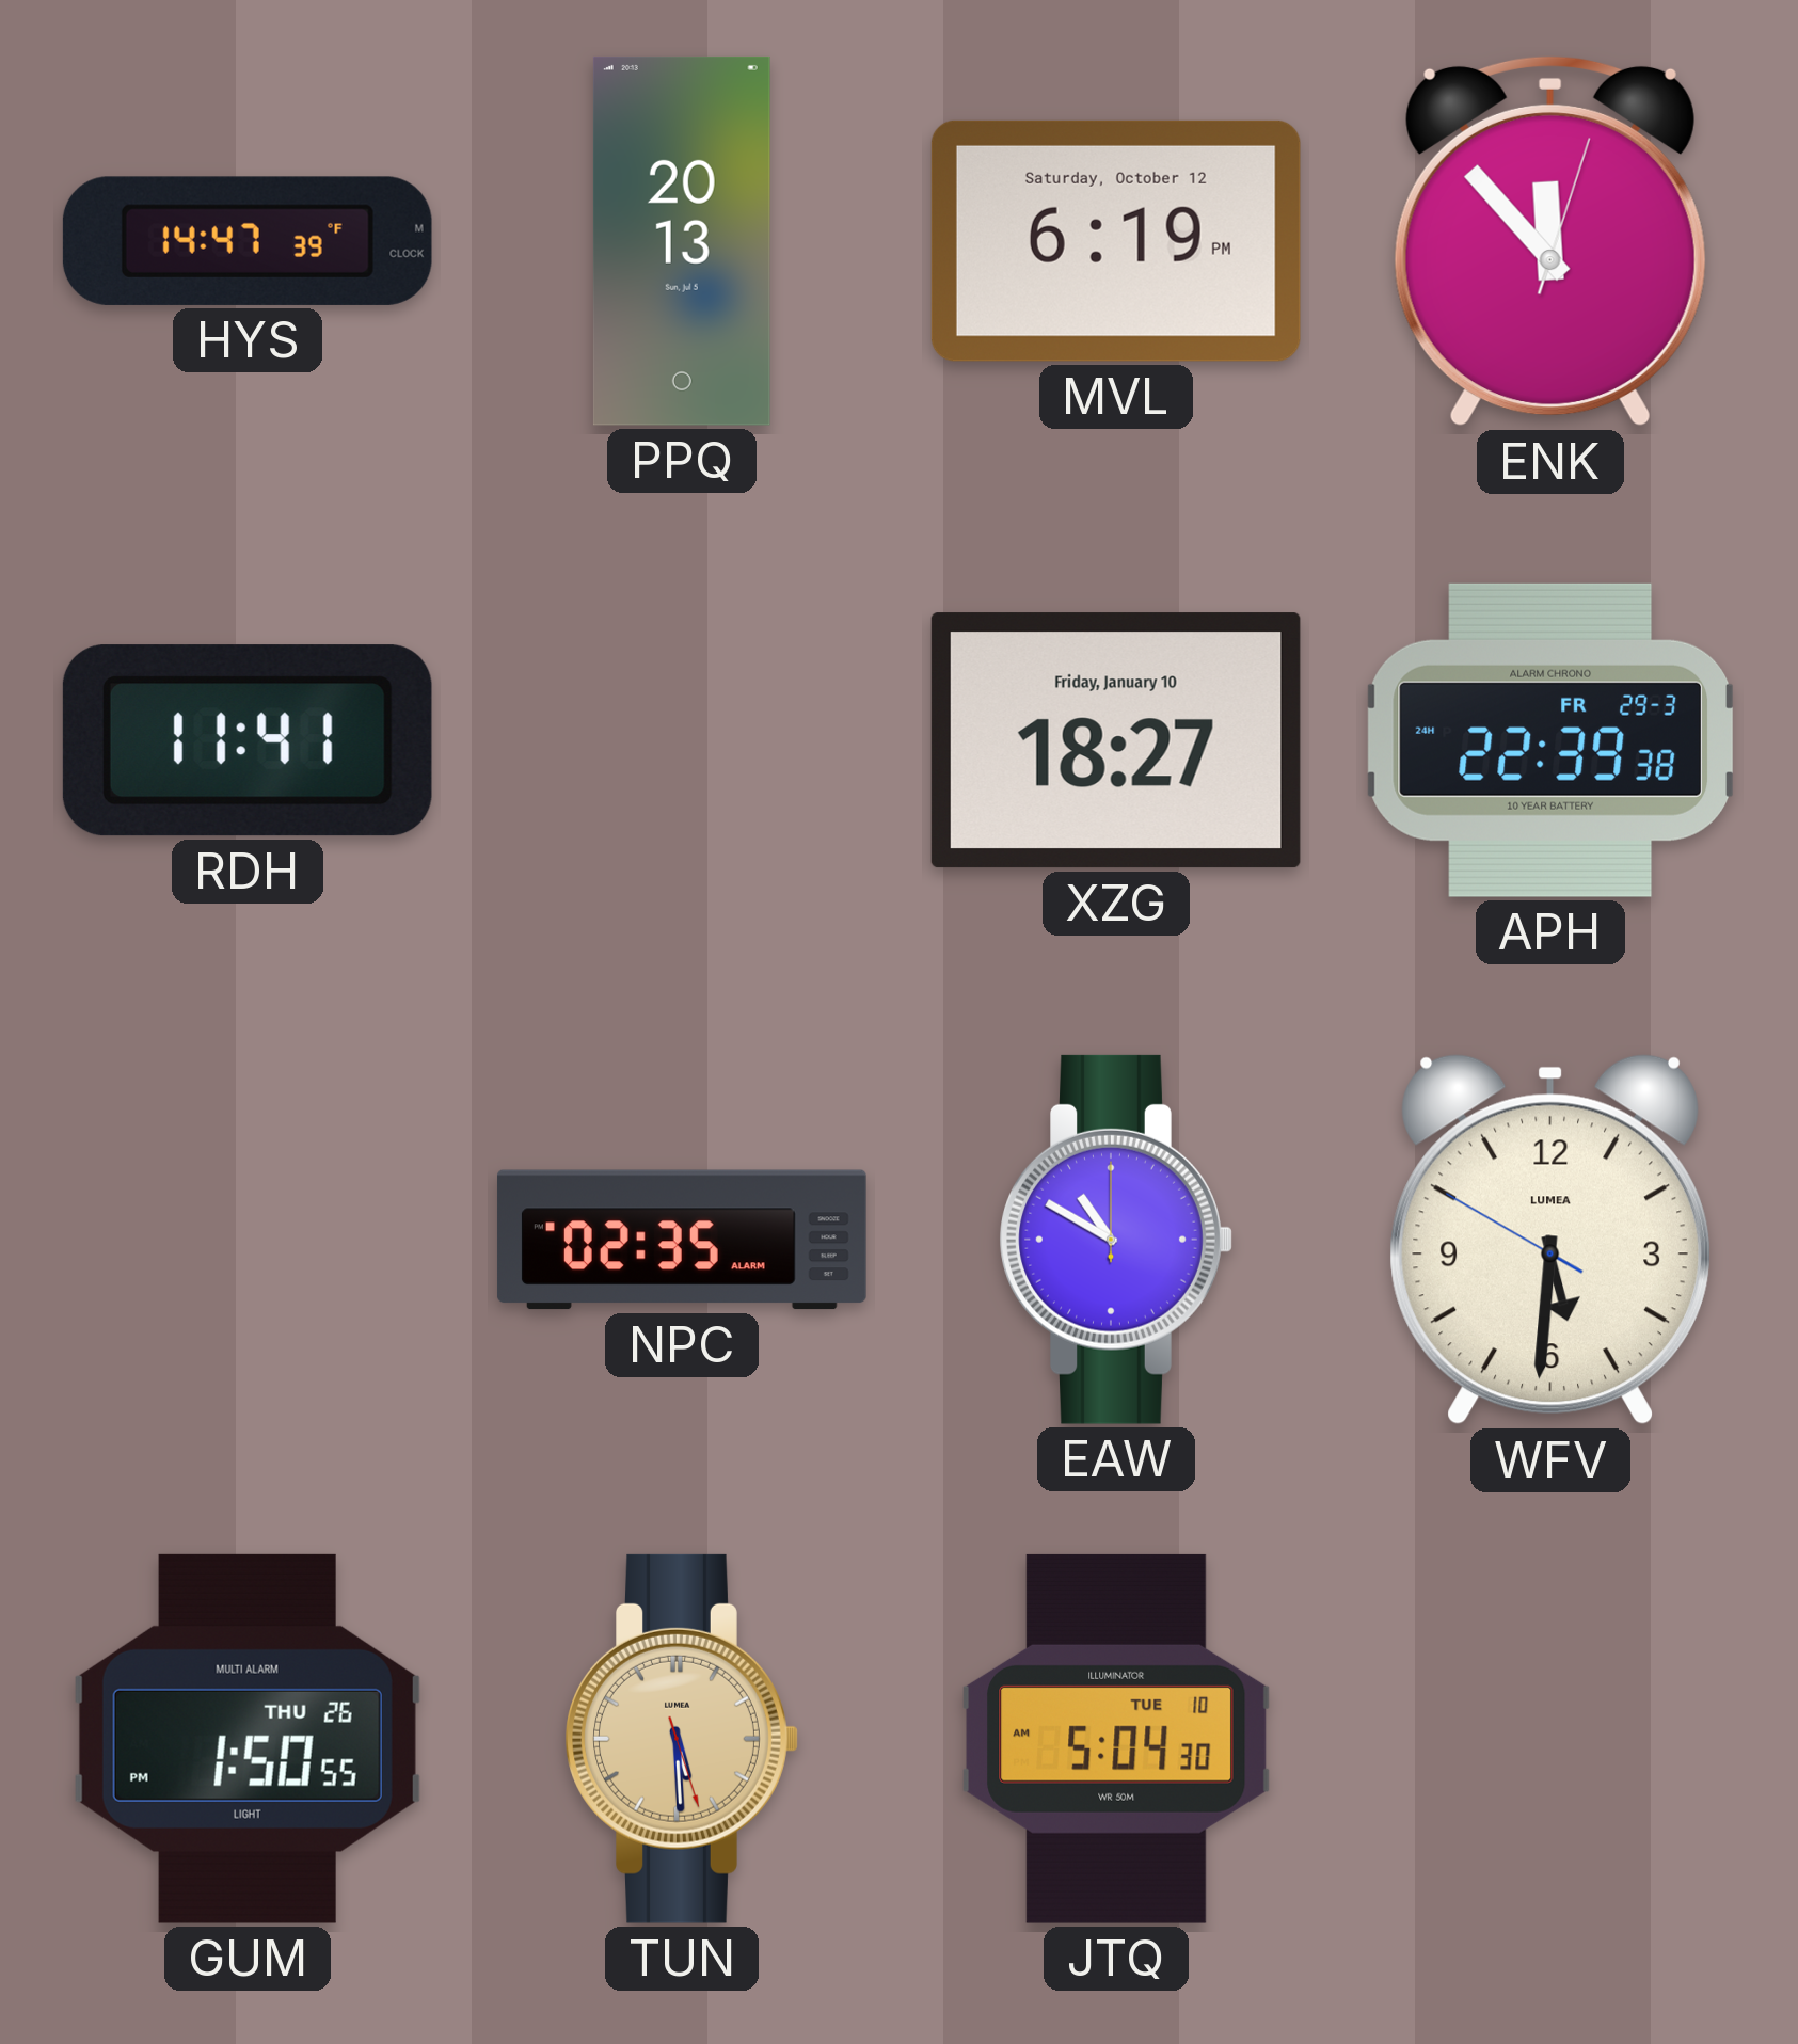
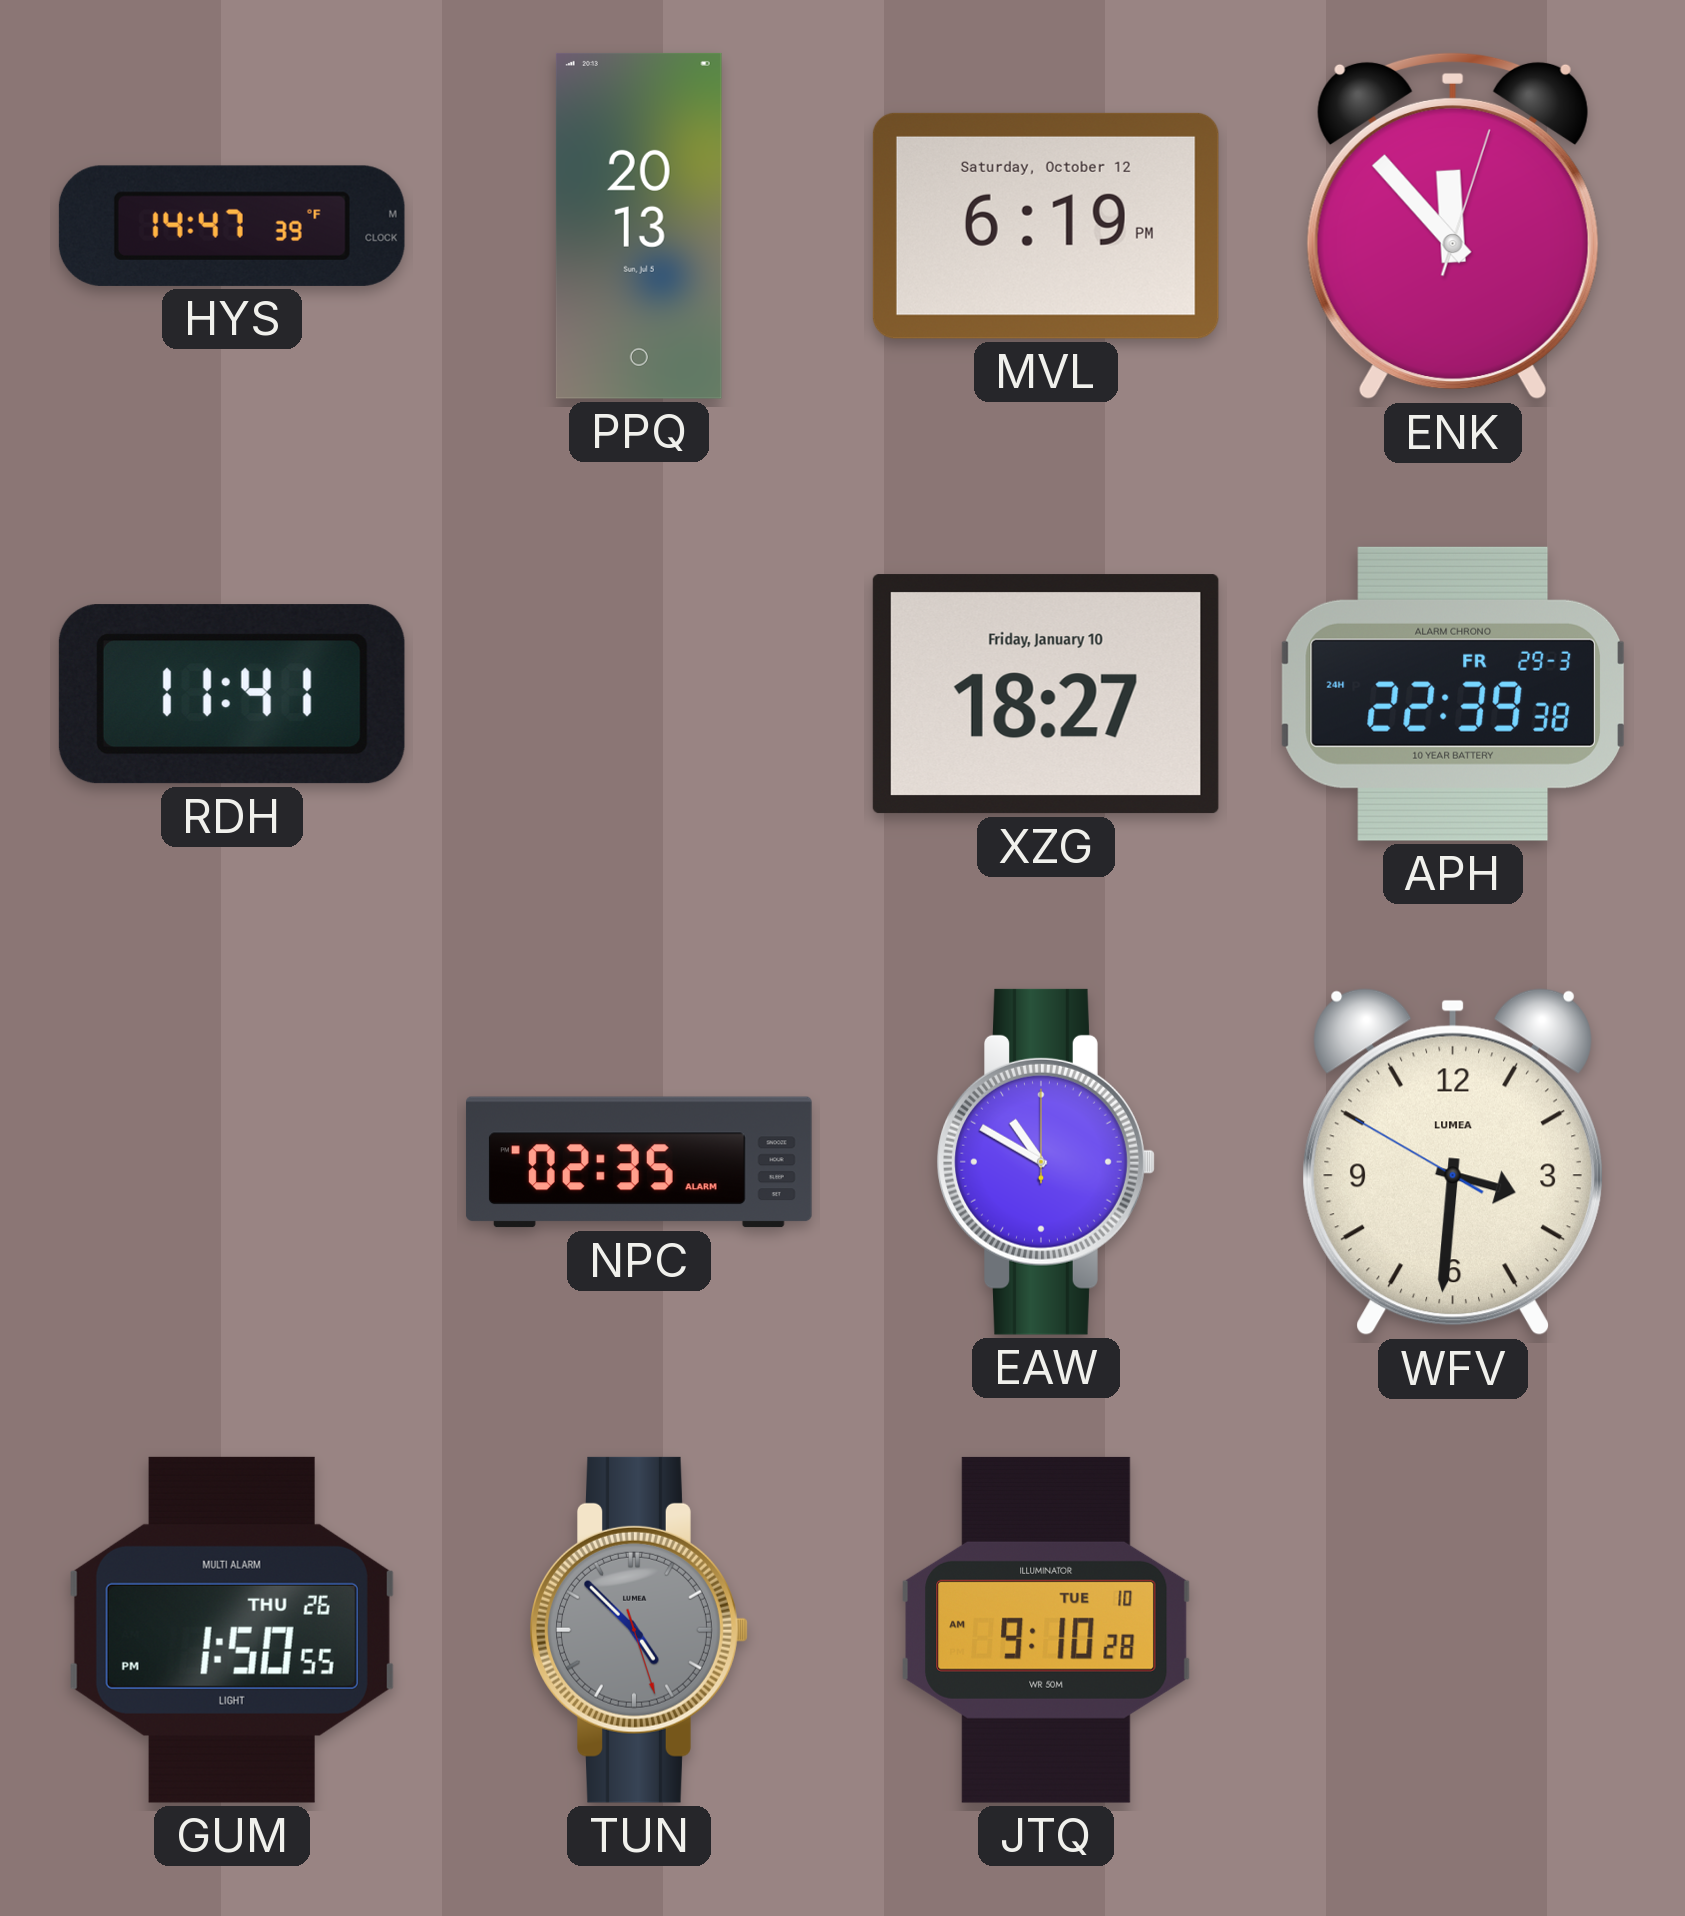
WFV: 5:30 -> 3:30 (1453, 1162)
TUN: 5:29 -> 4:52 (639, 1630)
TUN dial: champagne -> grey (639, 1630)
JTQ: 5:04 -> 9:10 (1046, 1630)
